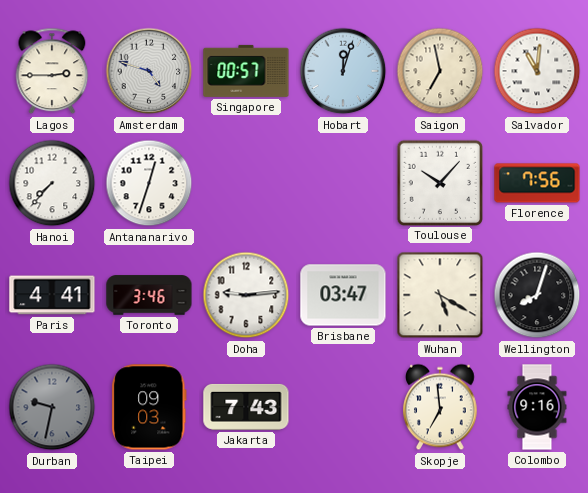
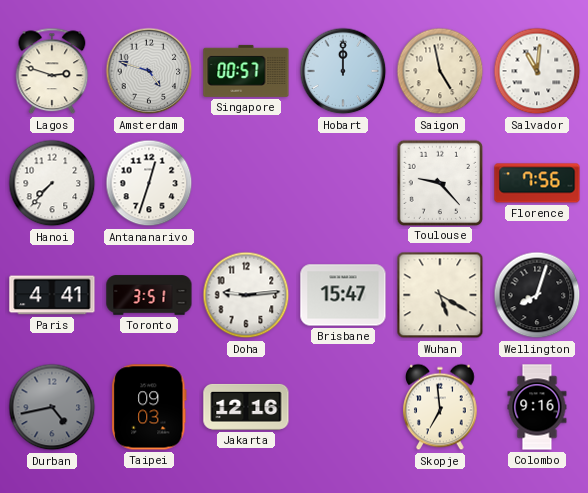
Lagos: 2:45 -> 2:48 (52, 71)
Hobart: 12:03 -> 12:00 (343, 71)
Saigon: 6:58 -> 4:58 (440, 71)
Toulouse: 10:07 -> 9:23 (439, 182)
Toronto: 3:46 -> 3:51 (149, 295)
Brisbane: 03:47 -> 15:47 (343, 295)
Durban: 9:32 -> 4:43 (52, 407)
Jakarta: 7:43 -> 12:16 (246, 407)
